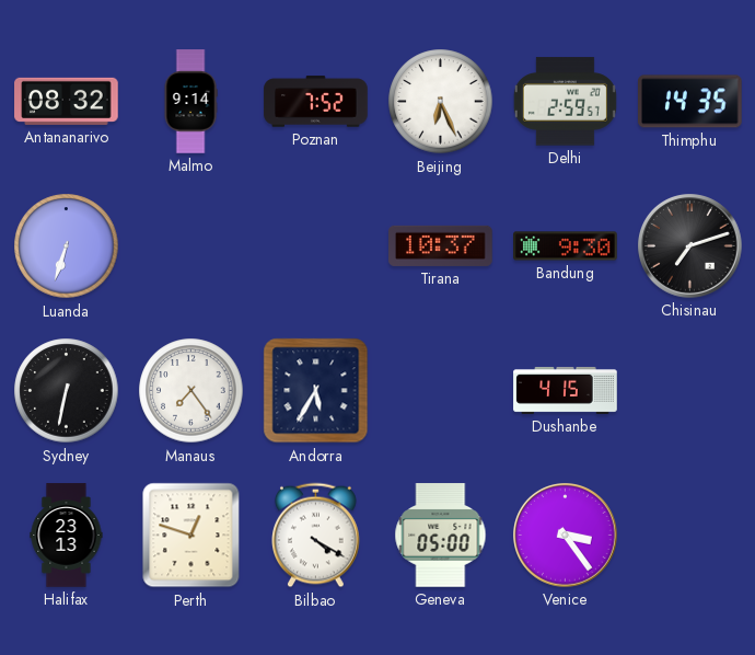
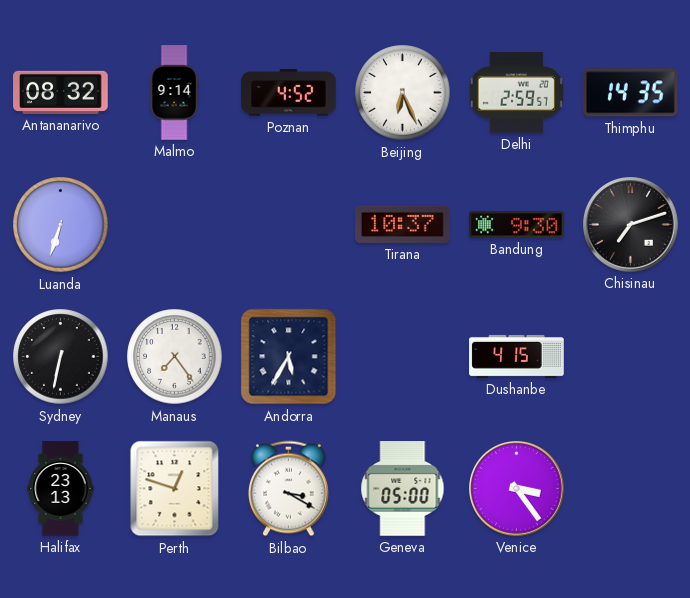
Poznan: 7:52 -> 4:52 (289, 93)
Bilbao: 4:20 -> 3:20 (289, 489)
